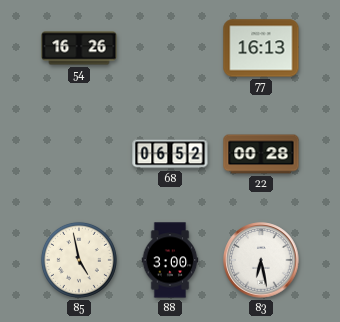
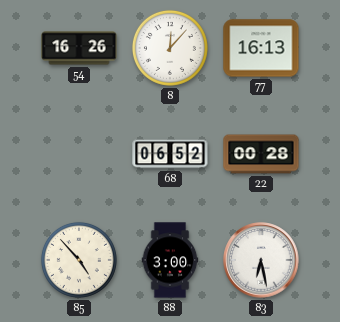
8: none -> 12:07 (170, 48)
85: 4:58 -> 4:53 (79, 260)
